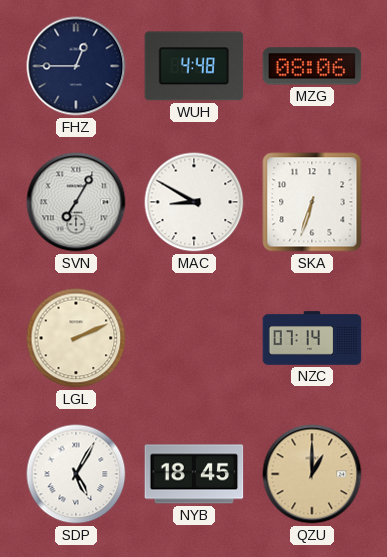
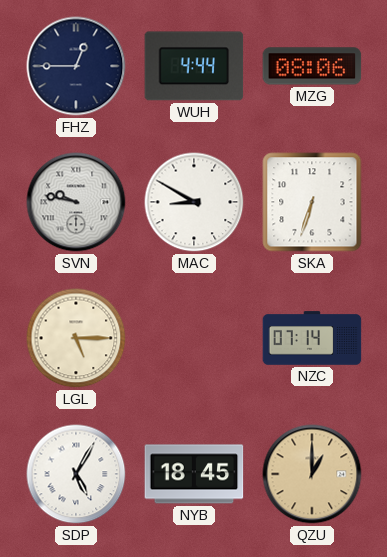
WUH: 4:48 -> 4:44 (194, 66)
SVN: 7:05 -> 9:47 (76, 202)
LGL: 2:11 -> 5:15 (76, 338)
